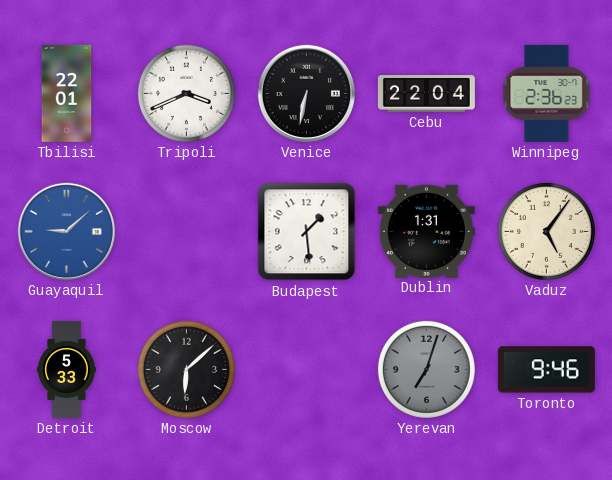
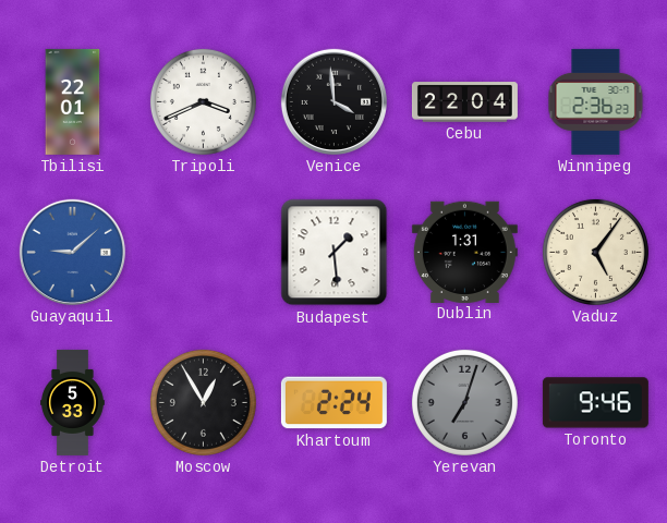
Venice: 6:32 -> 3:59 (333, 101)
Moscow: 6:08 -> 12:55 (203, 402)
Khartoum: none -> 2:24 (333, 403)
